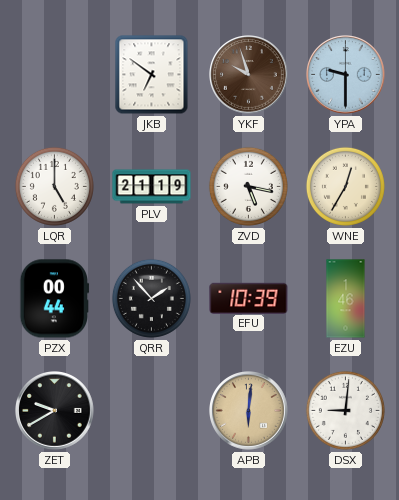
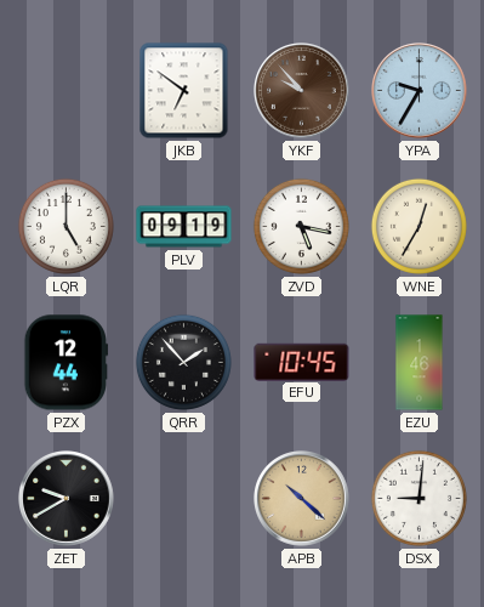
YKF: 9:57 -> 9:53 (302, 91)
YPA: 9:30 -> 9:35 (420, 91)
PLV: 21:19 -> 09:19 (184, 227)
PZX: 00:44 -> 12:44 (67, 363)
EFU: 10:39 -> 10:45 (302, 362)
APB: 6:01 -> 10:22 (302, 499)
